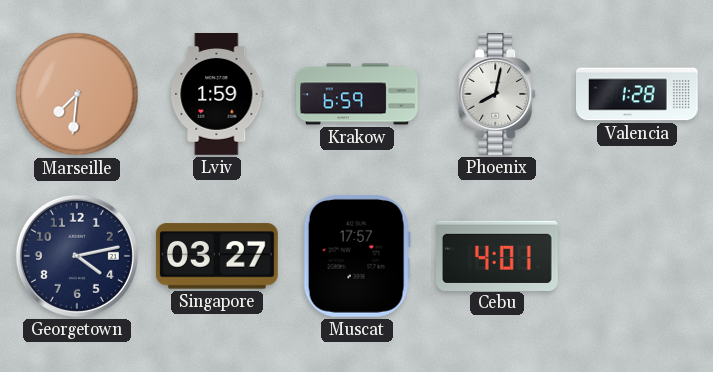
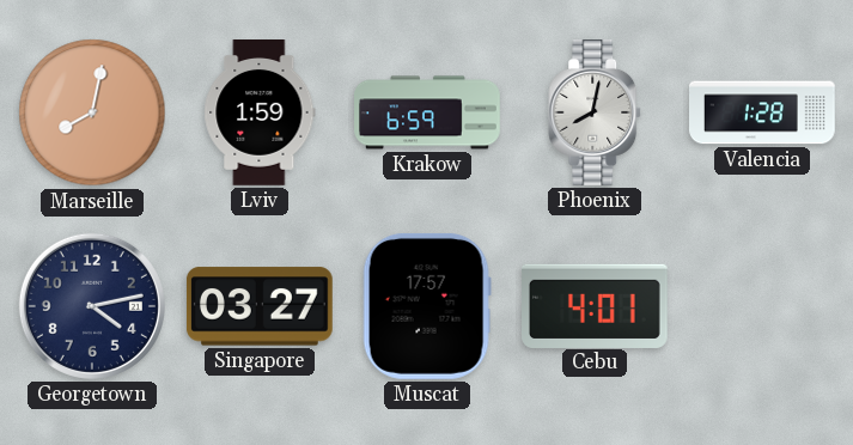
Marseille: 7:31 -> 8:02 (92, 112)
